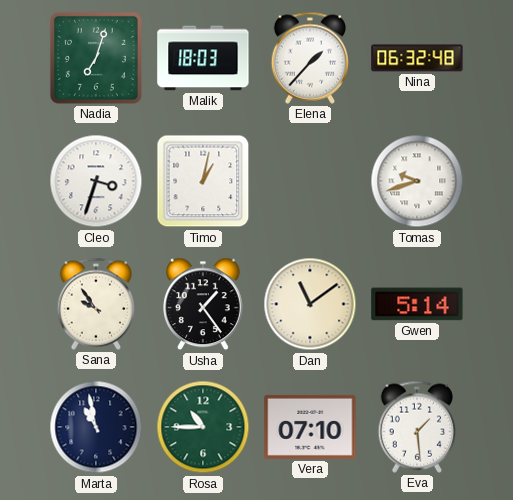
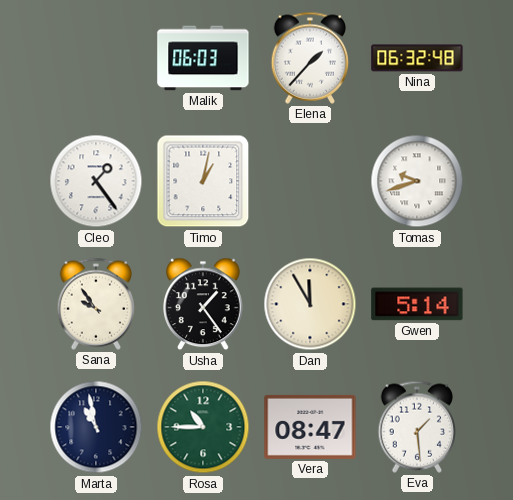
Nadia: 7:03 -> none (96, 58)
Malik: 18:03 -> 06:03 (203, 58)
Cleo: 3:33 -> 1:24 (96, 181)
Dan: 11:09 -> 11:55 (310, 304)
Vera: 07:10 -> 08:47 (310, 427)
